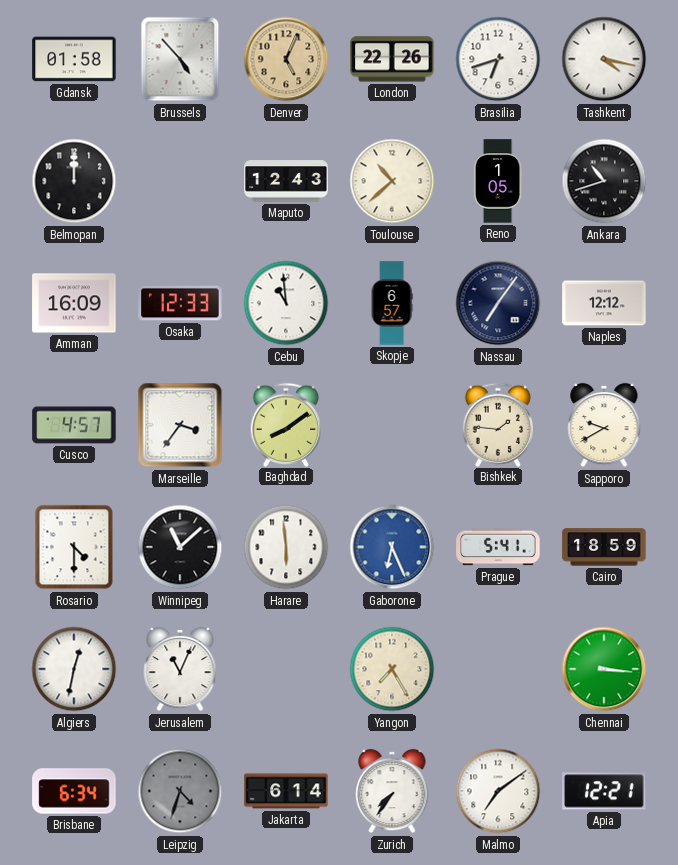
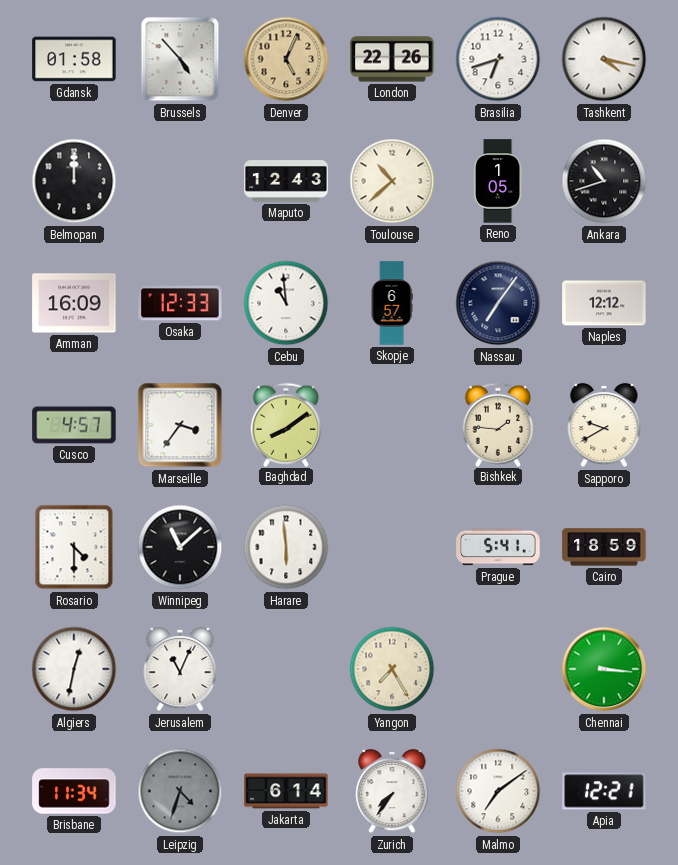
Gaborone: 6:26 -> none (392, 547)
Brisbane: 6:34 -> 11:34 (74, 791)
